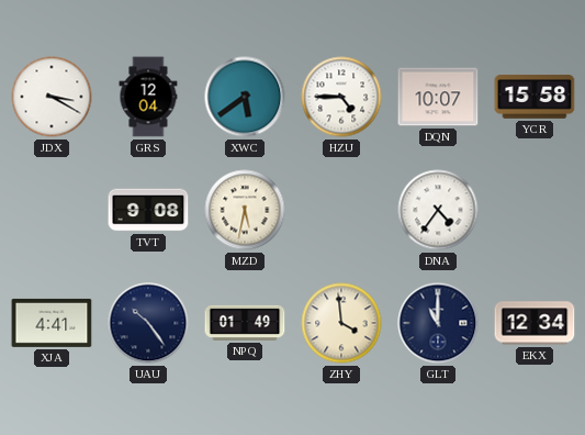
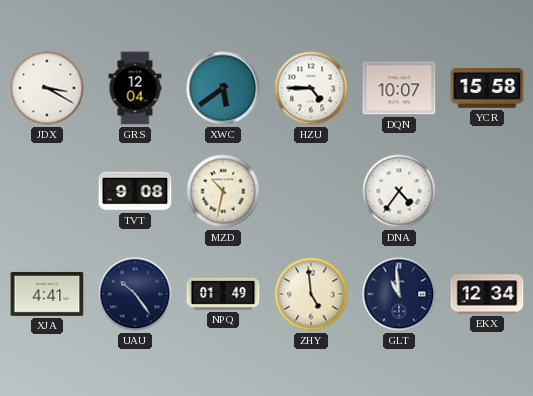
MZD: 5:32 -> 10:32 (223, 191)
ZHY: 3:59 -> 4:59 (311, 294)
GLT: 11:00 -> 10:59 (399, 294)
